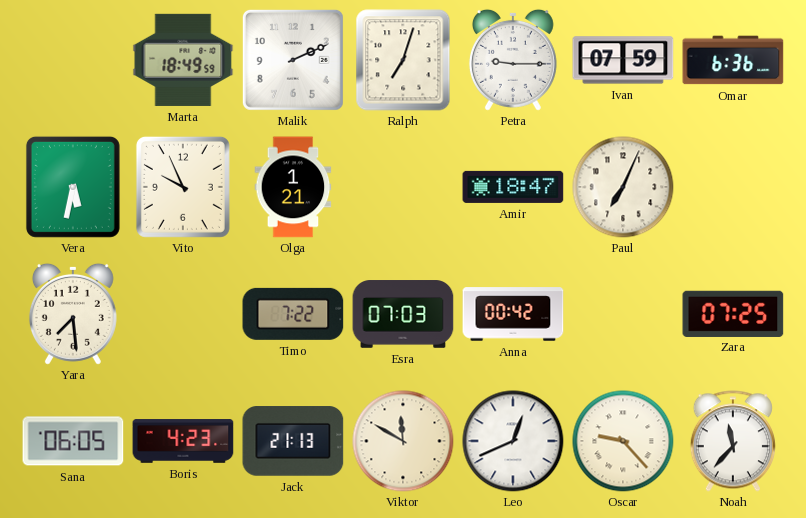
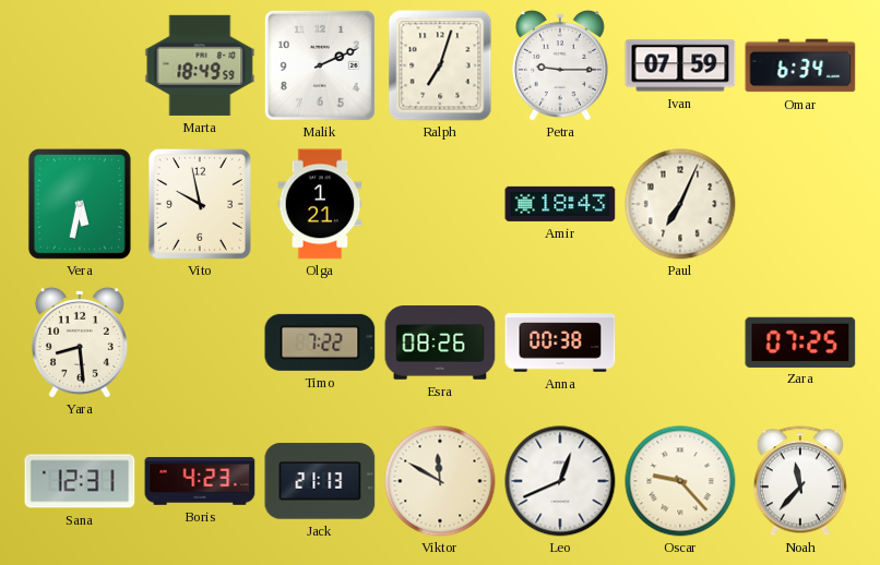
Omar: 6:36 -> 6:34 (800, 65)
Vito: 9:56 -> 9:58 (200, 204)
Amir: 18:47 -> 18:43 (560, 204)
Yara: 7:29 -> 8:29 (80, 342)
Esra: 07:03 -> 08:26 (440, 342)
Anna: 00:42 -> 00:38 (560, 342)
Sana: 06:05 -> 12:31 (80, 481)
